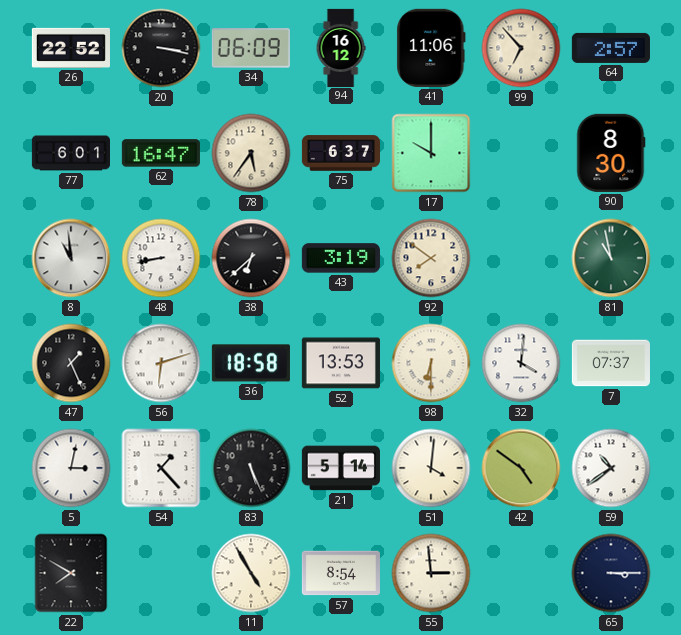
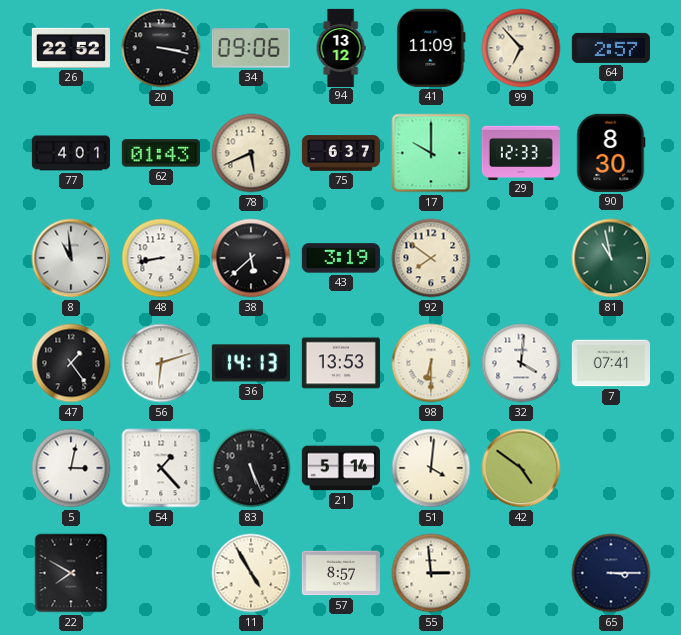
34: 06:09 -> 09:06 (251, 48)
94: 16:12 -> 13:12 (341, 47)
41: 11:06 -> 11:09 (431, 48)
77: 6:01 -> 4:01 (70, 153)
62: 16:47 -> 01:43 (161, 153)
78: 5:36 -> 5:41 (251, 153)
29: none -> 12:33 (521, 152)
38: 6:38 -> 5:38 (251, 258)
47: 1:26 -> 1:24 (71, 363)
36: 18:58 -> 14:13 (251, 363)
7: 07:37 -> 07:41 (611, 363)
59: 10:39 -> none (611, 468)
57: 8:54 -> 8:57 (341, 573)
